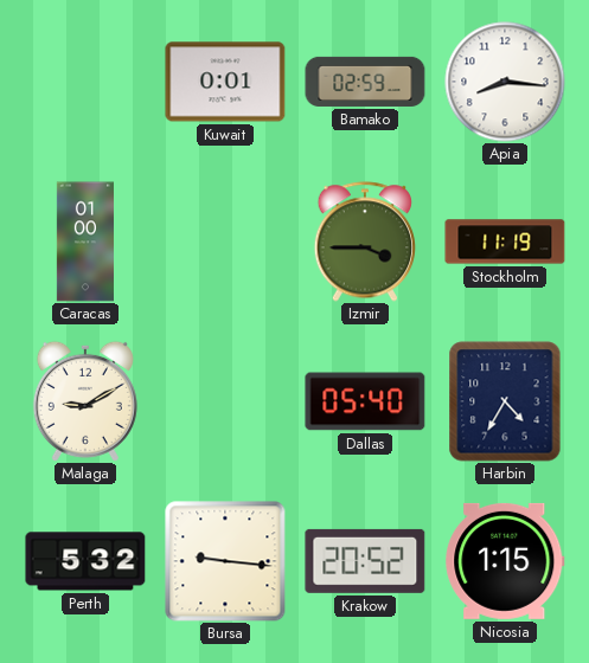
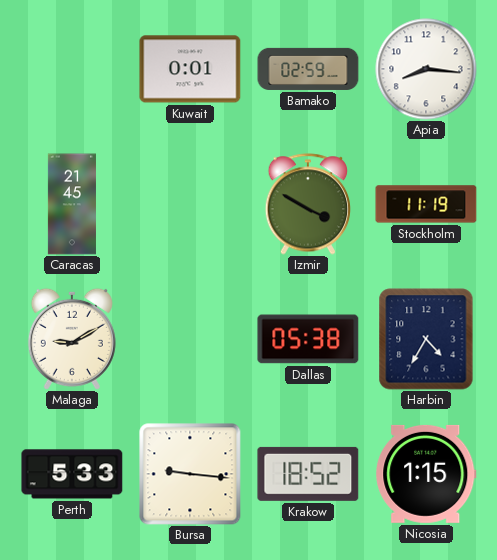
Caracas: 01:00 -> 21:45 (72, 204)
Izmir: 3:45 -> 3:50 (307, 204)
Dallas: 05:40 -> 05:38 (308, 339)
Perth: 5:32 -> 5:33 (72, 474)
Krakow: 20:52 -> 18:52 (308, 474)
